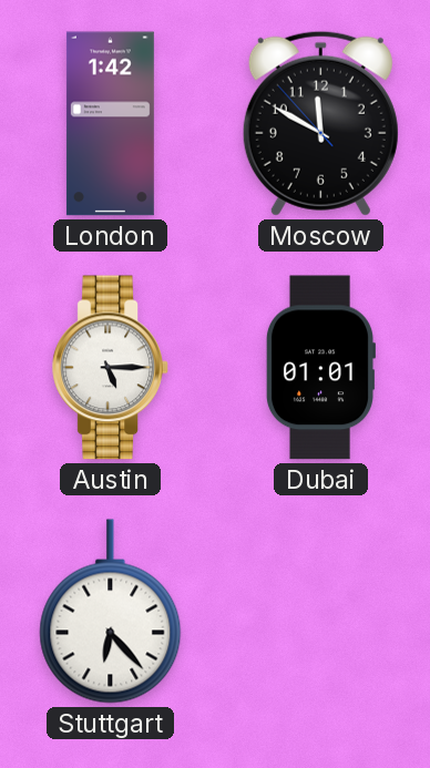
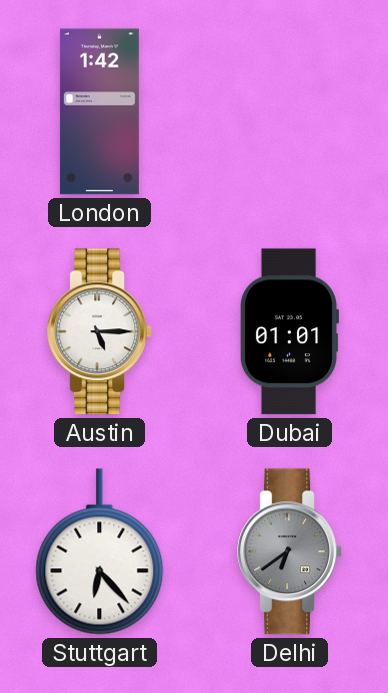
Moscow: 11:49 -> none (320, 123)
Delhi: none -> 6:39 (290, 552)
